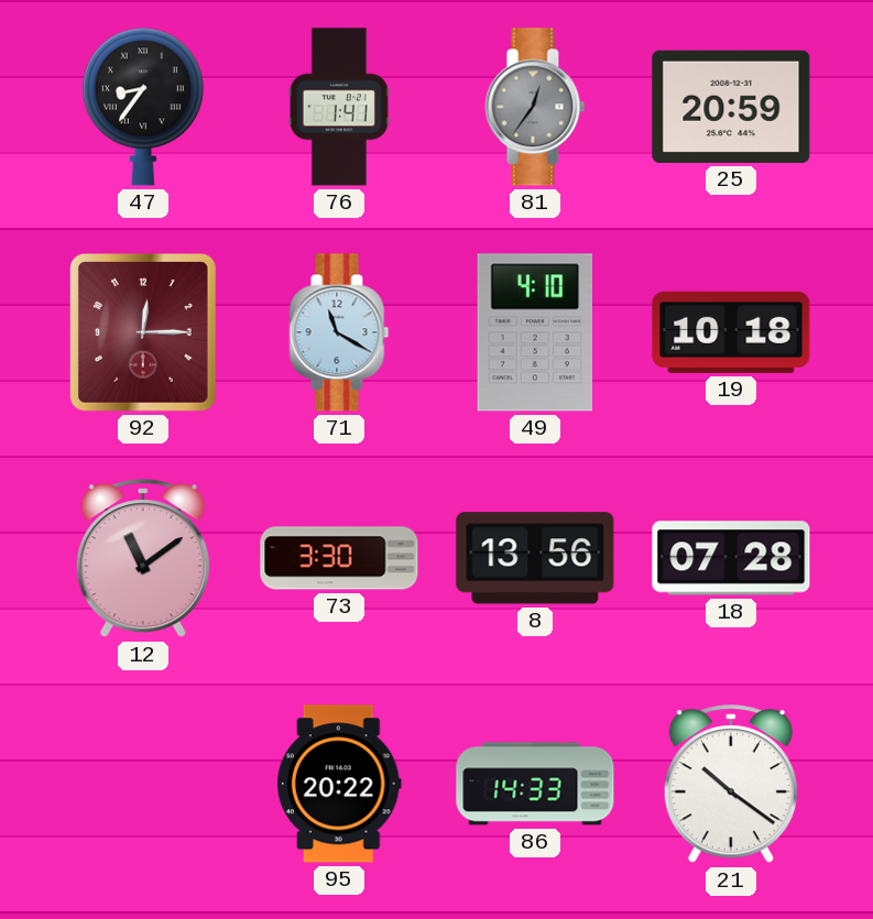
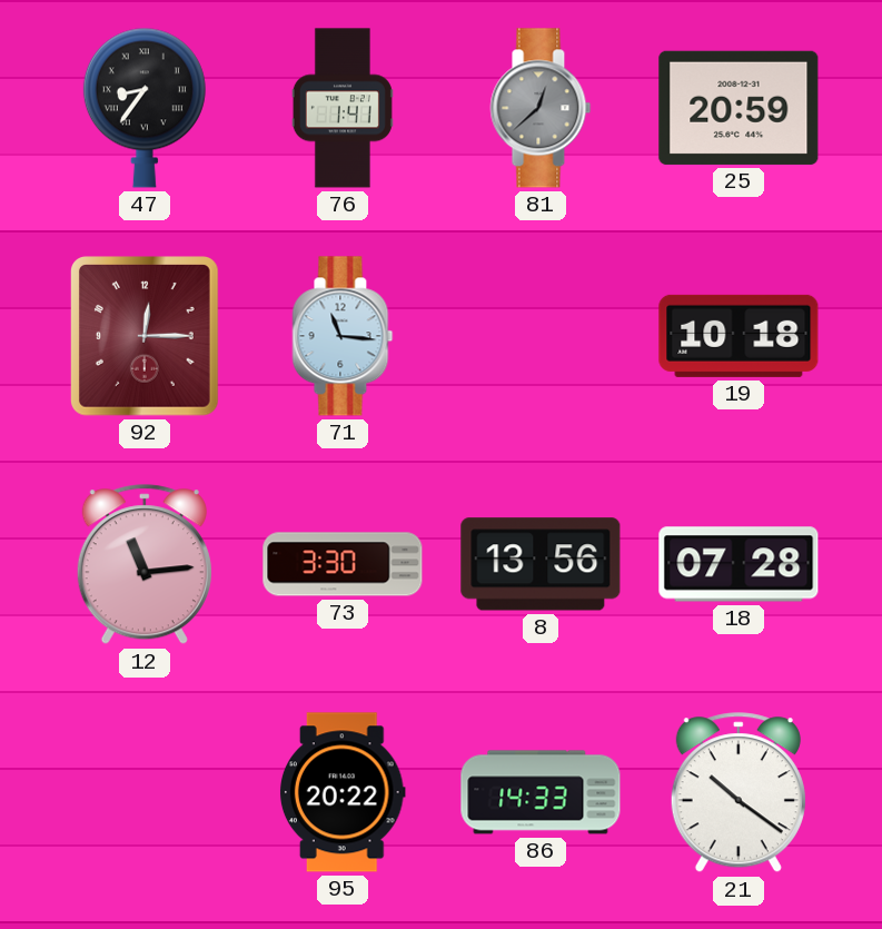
81: 12:36 -> 12:38 (541, 108)
71: 11:20 -> 11:16 (343, 336)
49: 4:10 -> none (534, 332)
12: 11:09 -> 11:14 (145, 565)
